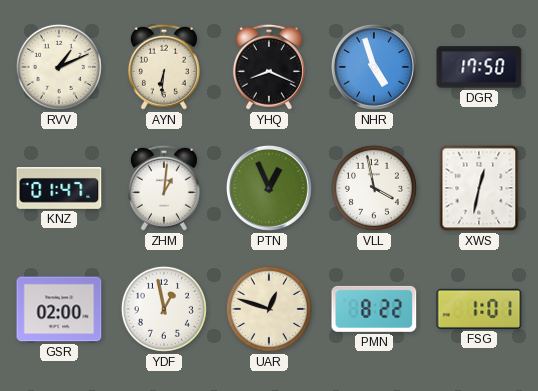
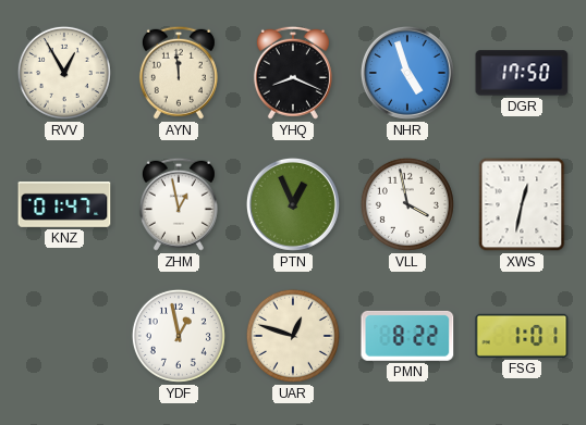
RVV: 1:11 -> 12:55 (64, 73)
AYN: 6:31 -> 11:59 (179, 73)
ZHM: 1:01 -> 12:58 (179, 204)
GSR: 02:00 -> none (59, 309)
